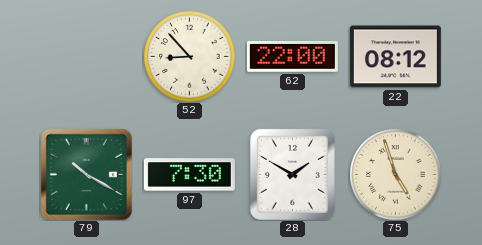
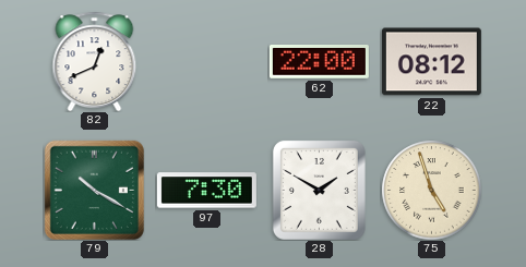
82: none -> 12:41 (95, 61)
52: 8:53 -> none (189, 56)
